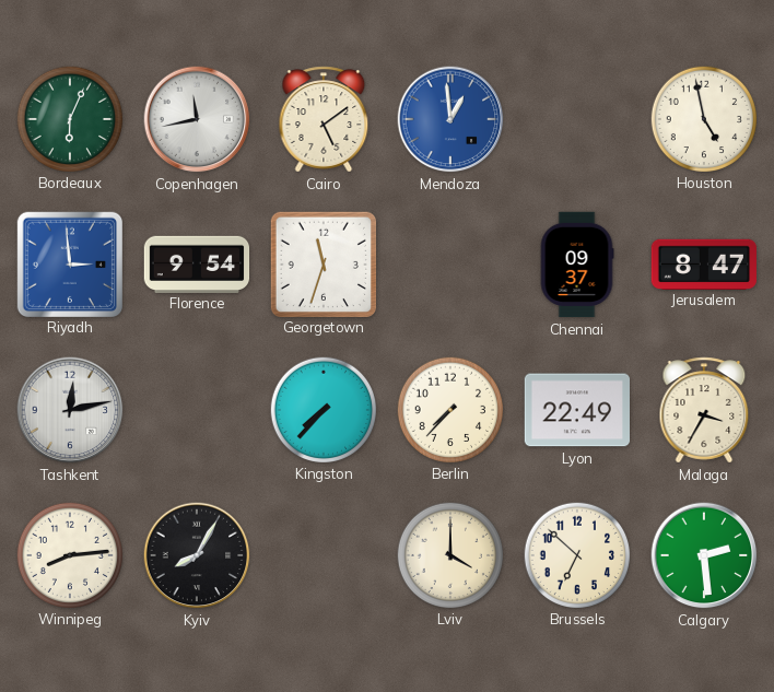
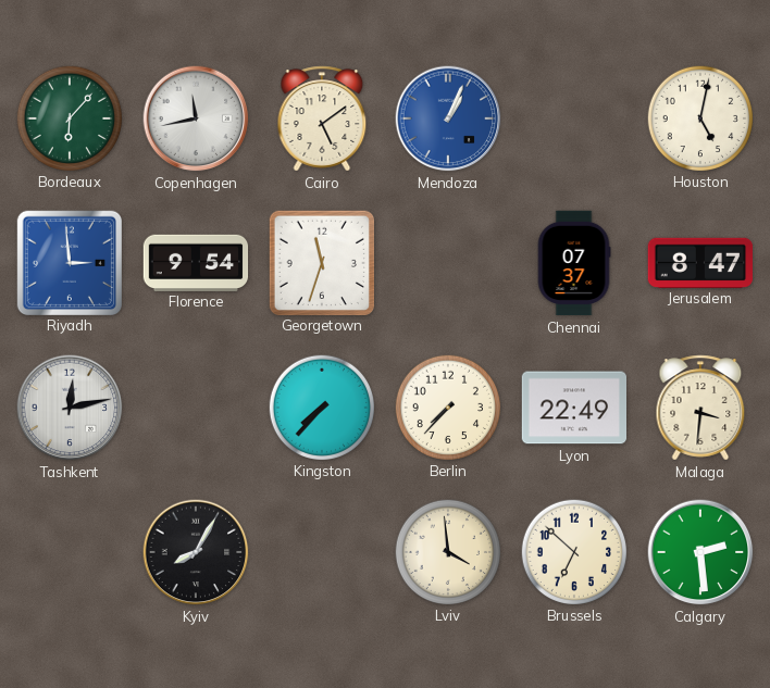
Bordeaux: 6:04 -> 6:07 (69, 117)
Mendoza: 12:59 -> 1:04 (448, 118)
Houston: 4:58 -> 5:02 (699, 117)
Chennai: 09:37 -> 07:37 (574, 263)
Malaga: 3:35 -> 3:31 (700, 408)
Winnipeg: 8:14 -> none (69, 554)
Lviv: 4:00 -> 3:59 (447, 551)
